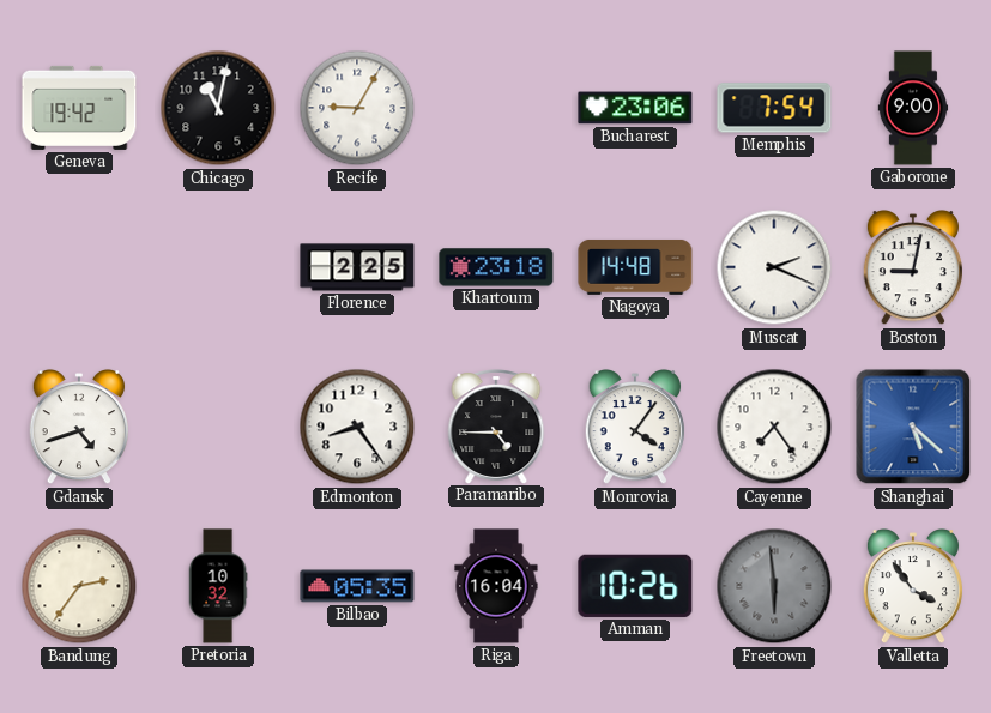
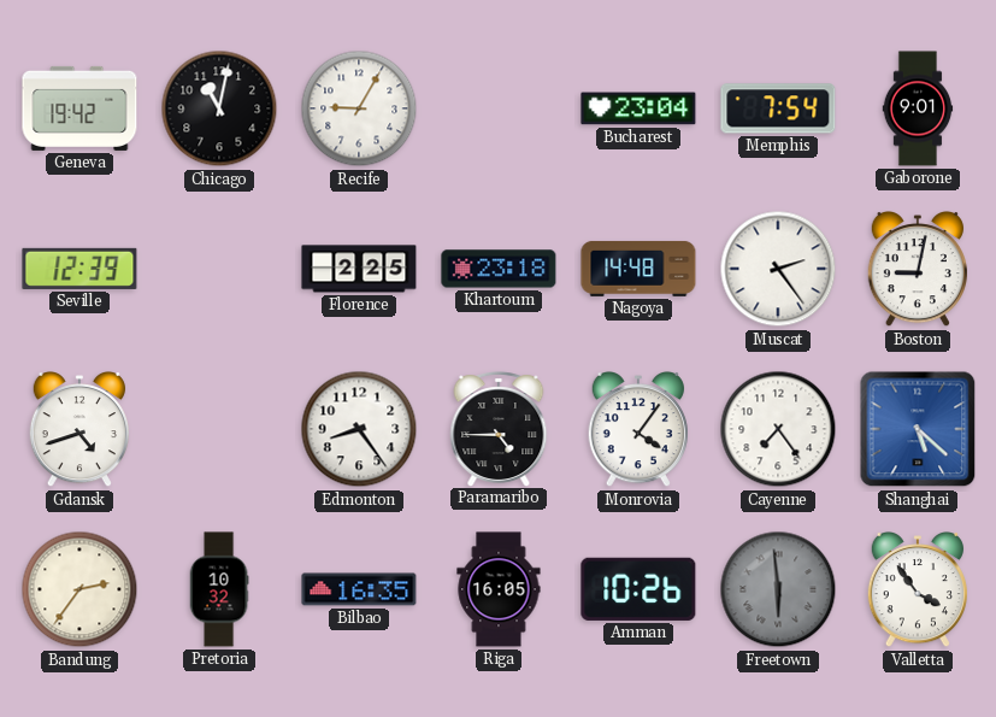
Bucharest: 23:06 -> 23:04 (638, 108)
Gaborone: 9:00 -> 9:01 (918, 108)
Seville: none -> 12:39 (79, 269)
Muscat: 2:19 -> 2:24 (778, 269)
Bilbao: 05:35 -> 16:35 (359, 589)
Riga: 16:04 -> 16:05 (499, 589)
